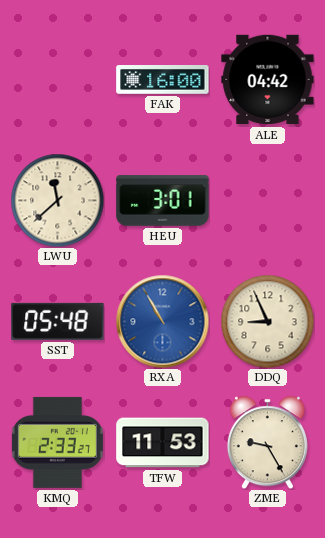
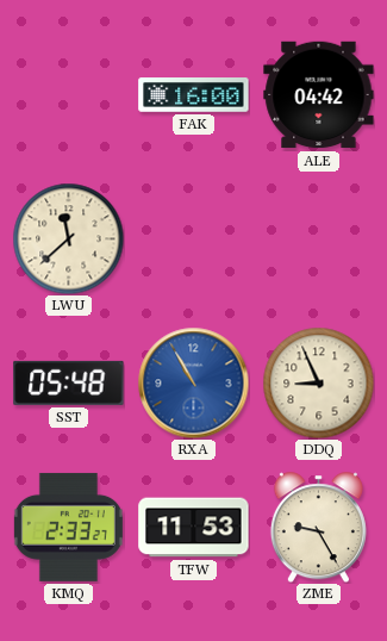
HEU: 3:01 -> none (163, 201)
